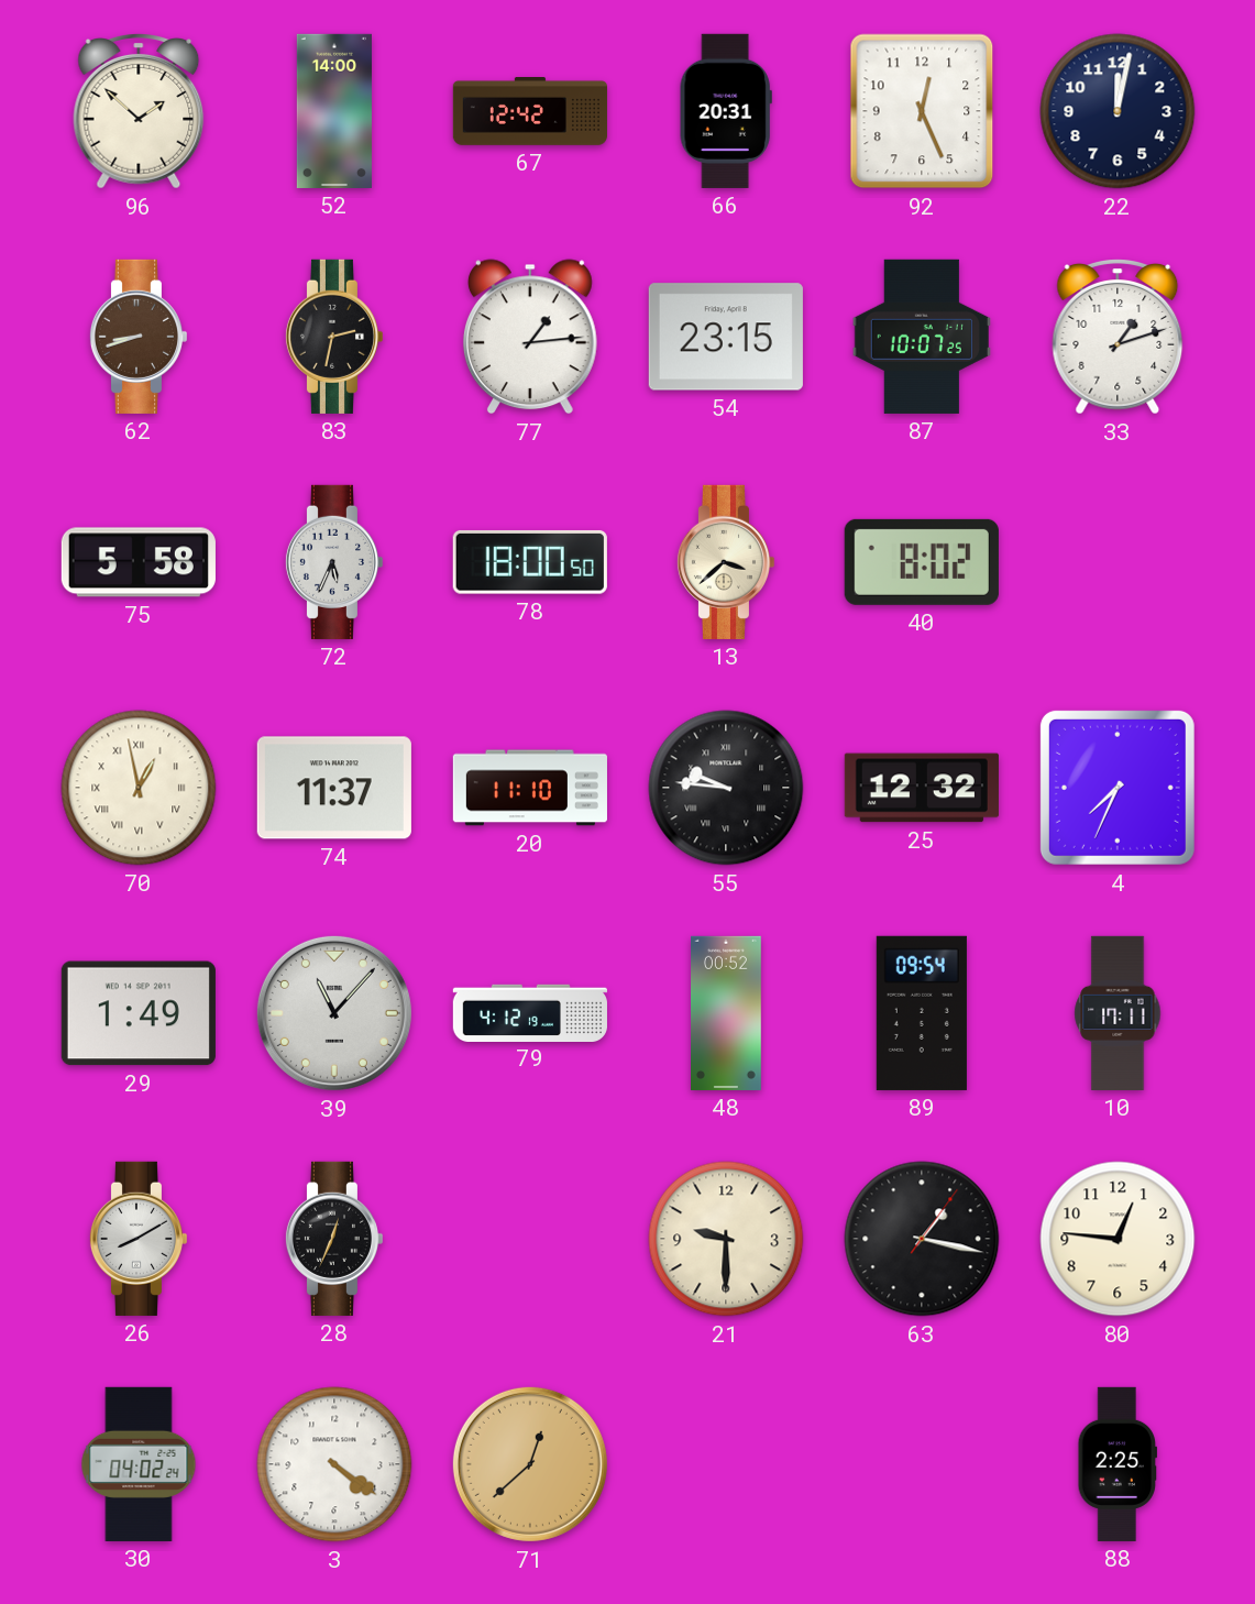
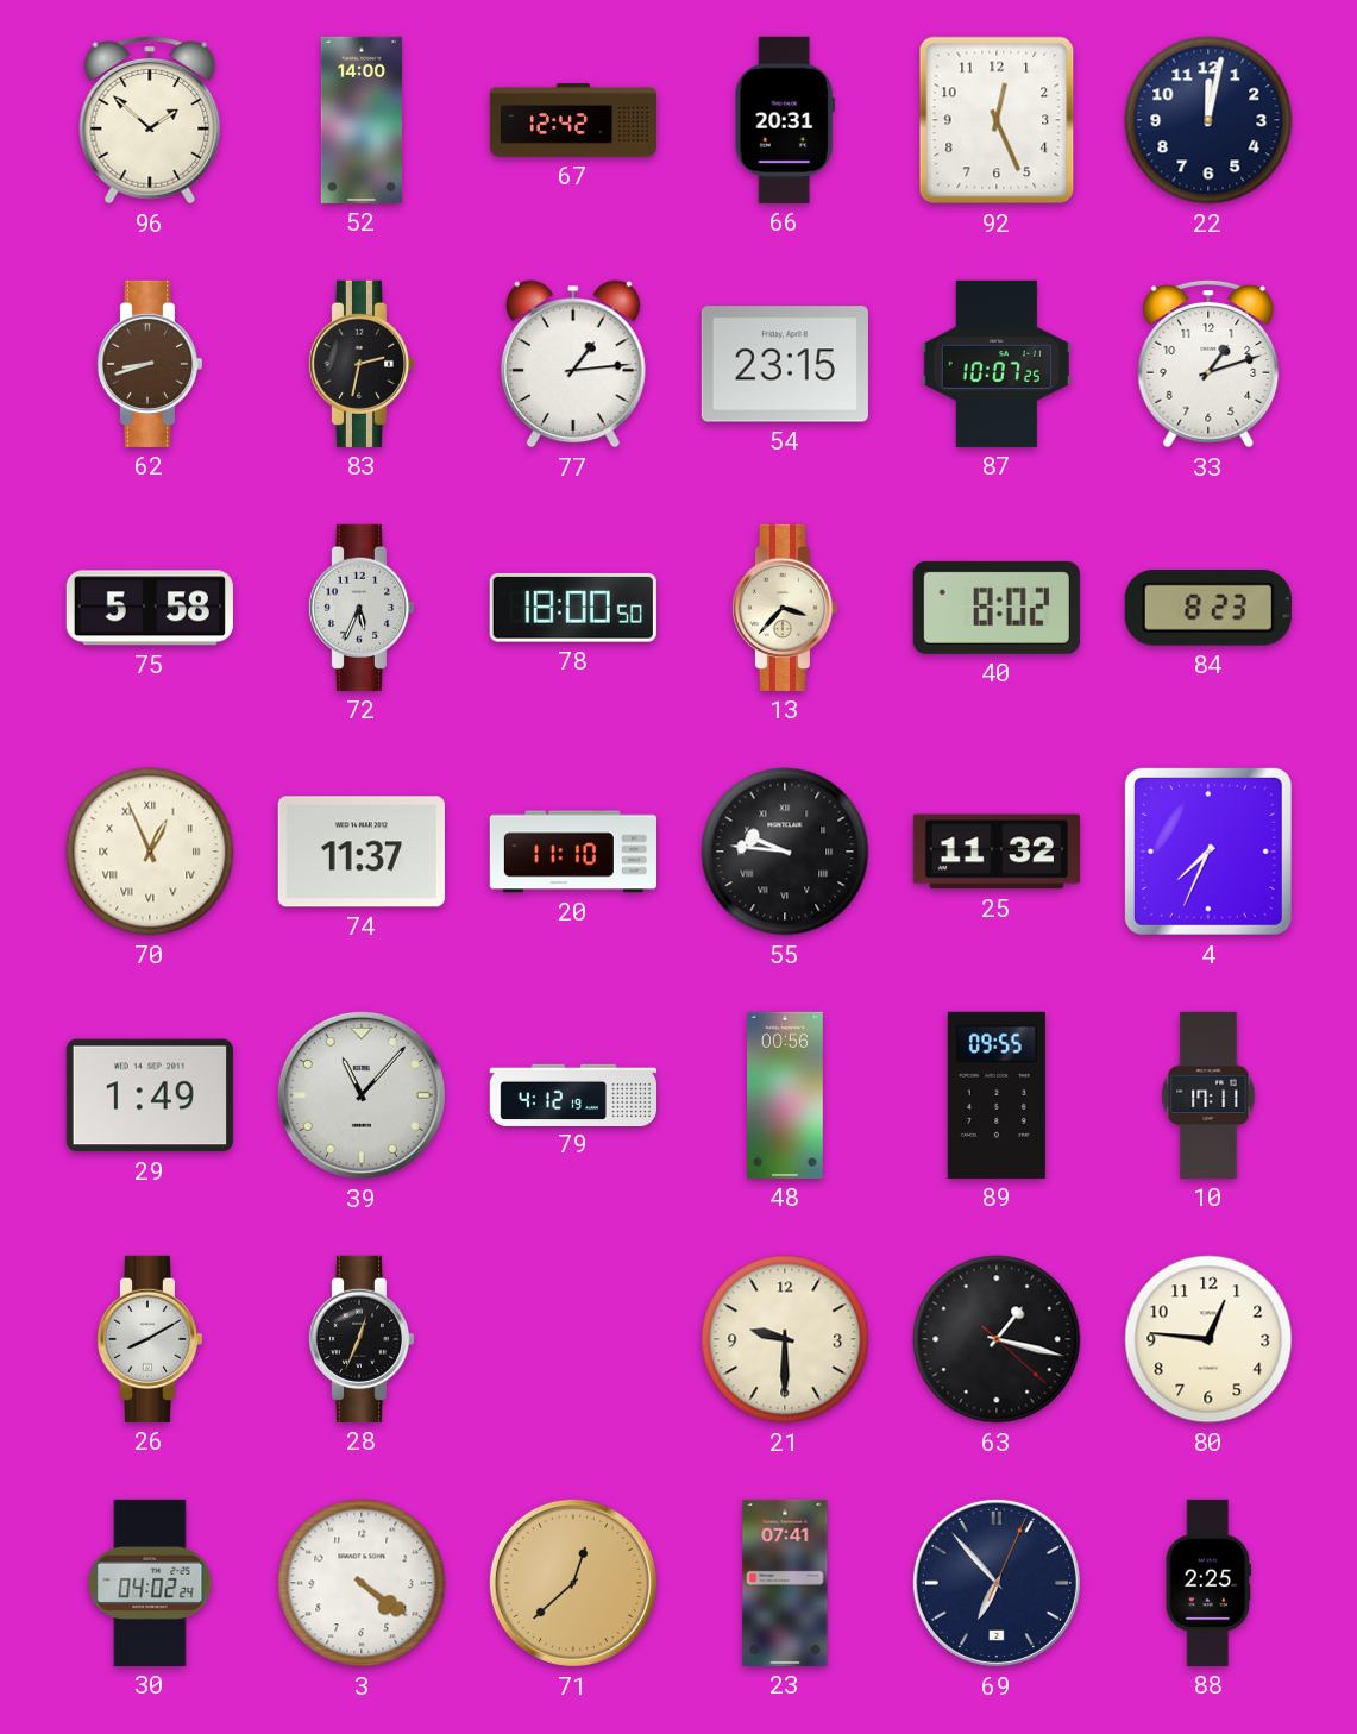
13: 3:38 -> 3:37 (784, 608)
84: none -> 8:23 (1208, 608)
70: 12:58 -> 12:56 (150, 852)
25: 12:32 -> 11:32 (997, 852)
48: 00:52 -> 00:56 (786, 1095)
89: 09:54 -> 09:55 (997, 1095)
63: 1:17:06 -> 1:17:22 (997, 1339)
23: none -> 07:41 (785, 1583)
69: none -> 6:53 (997, 1583)
